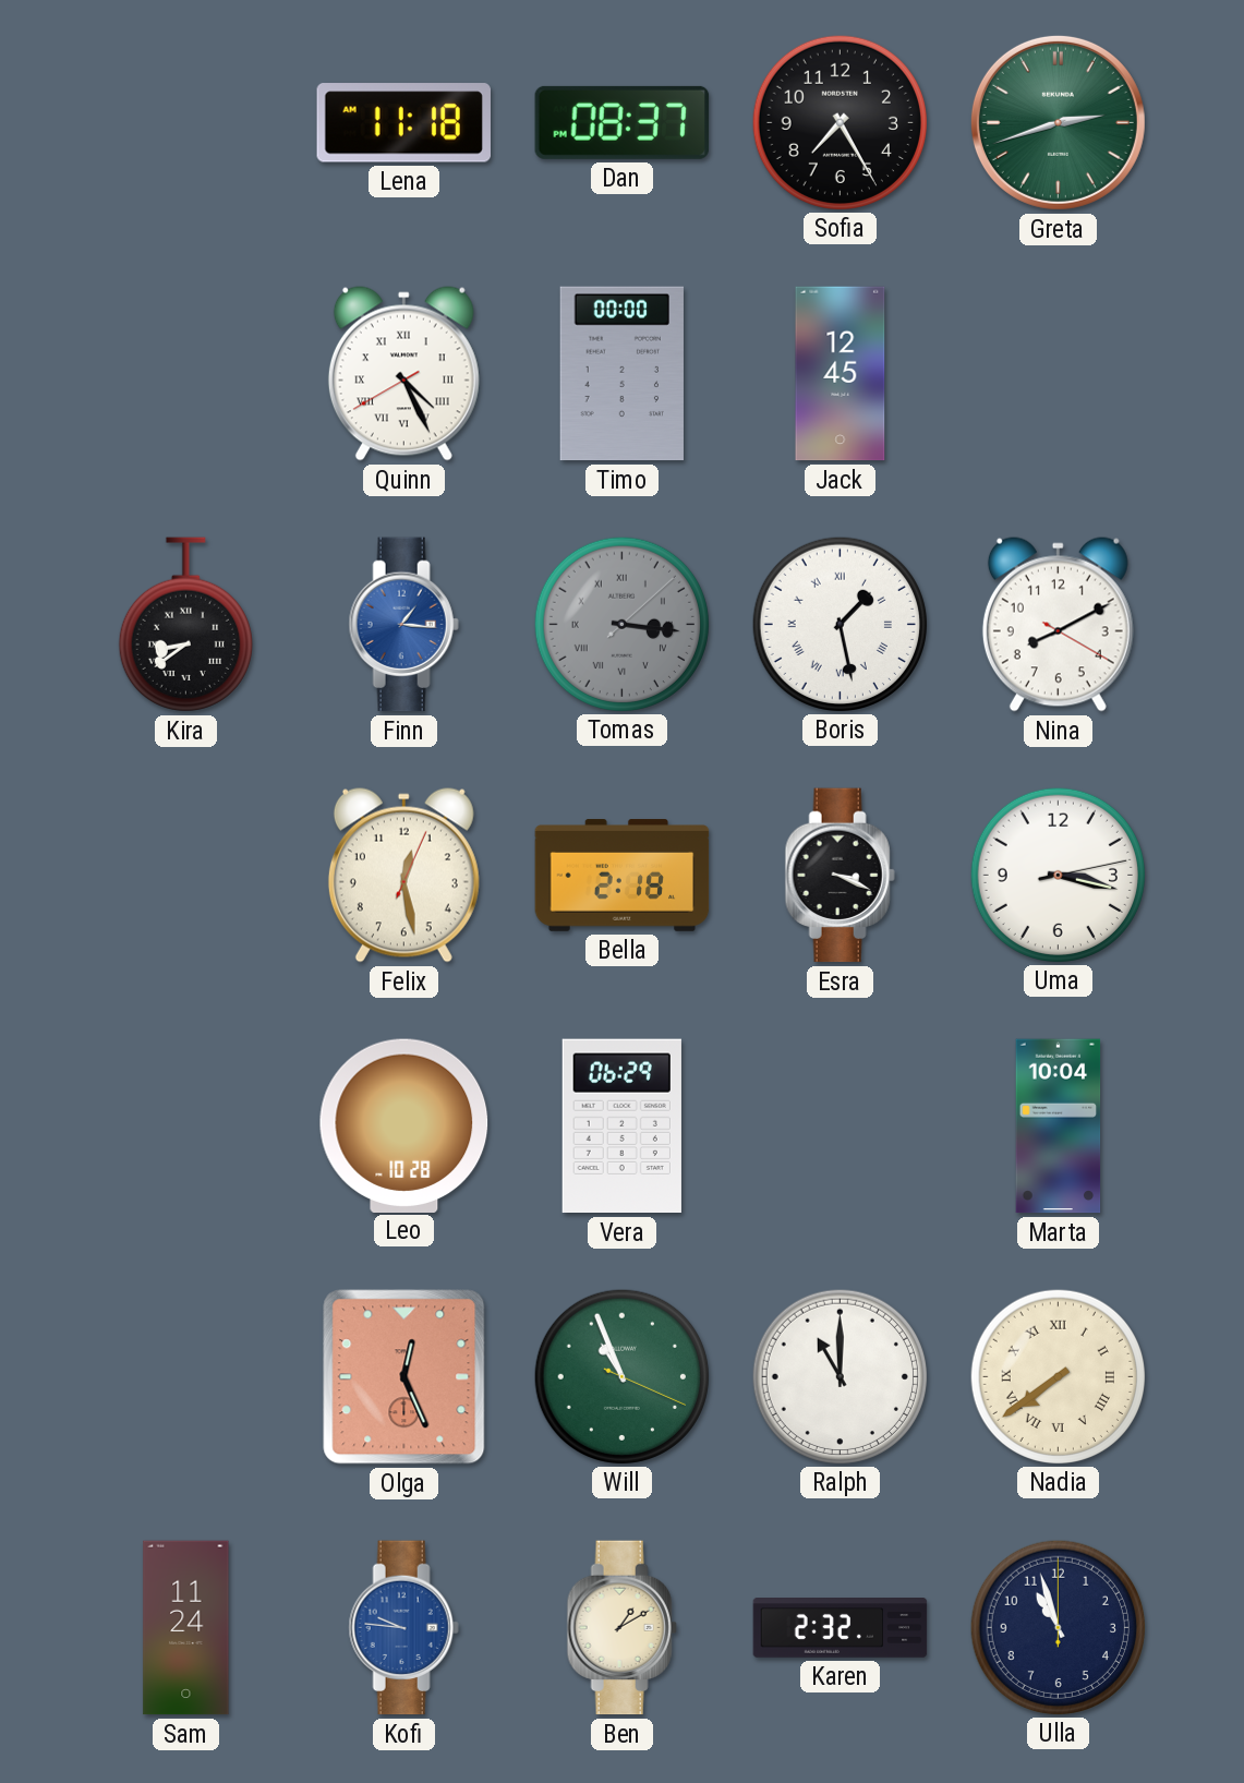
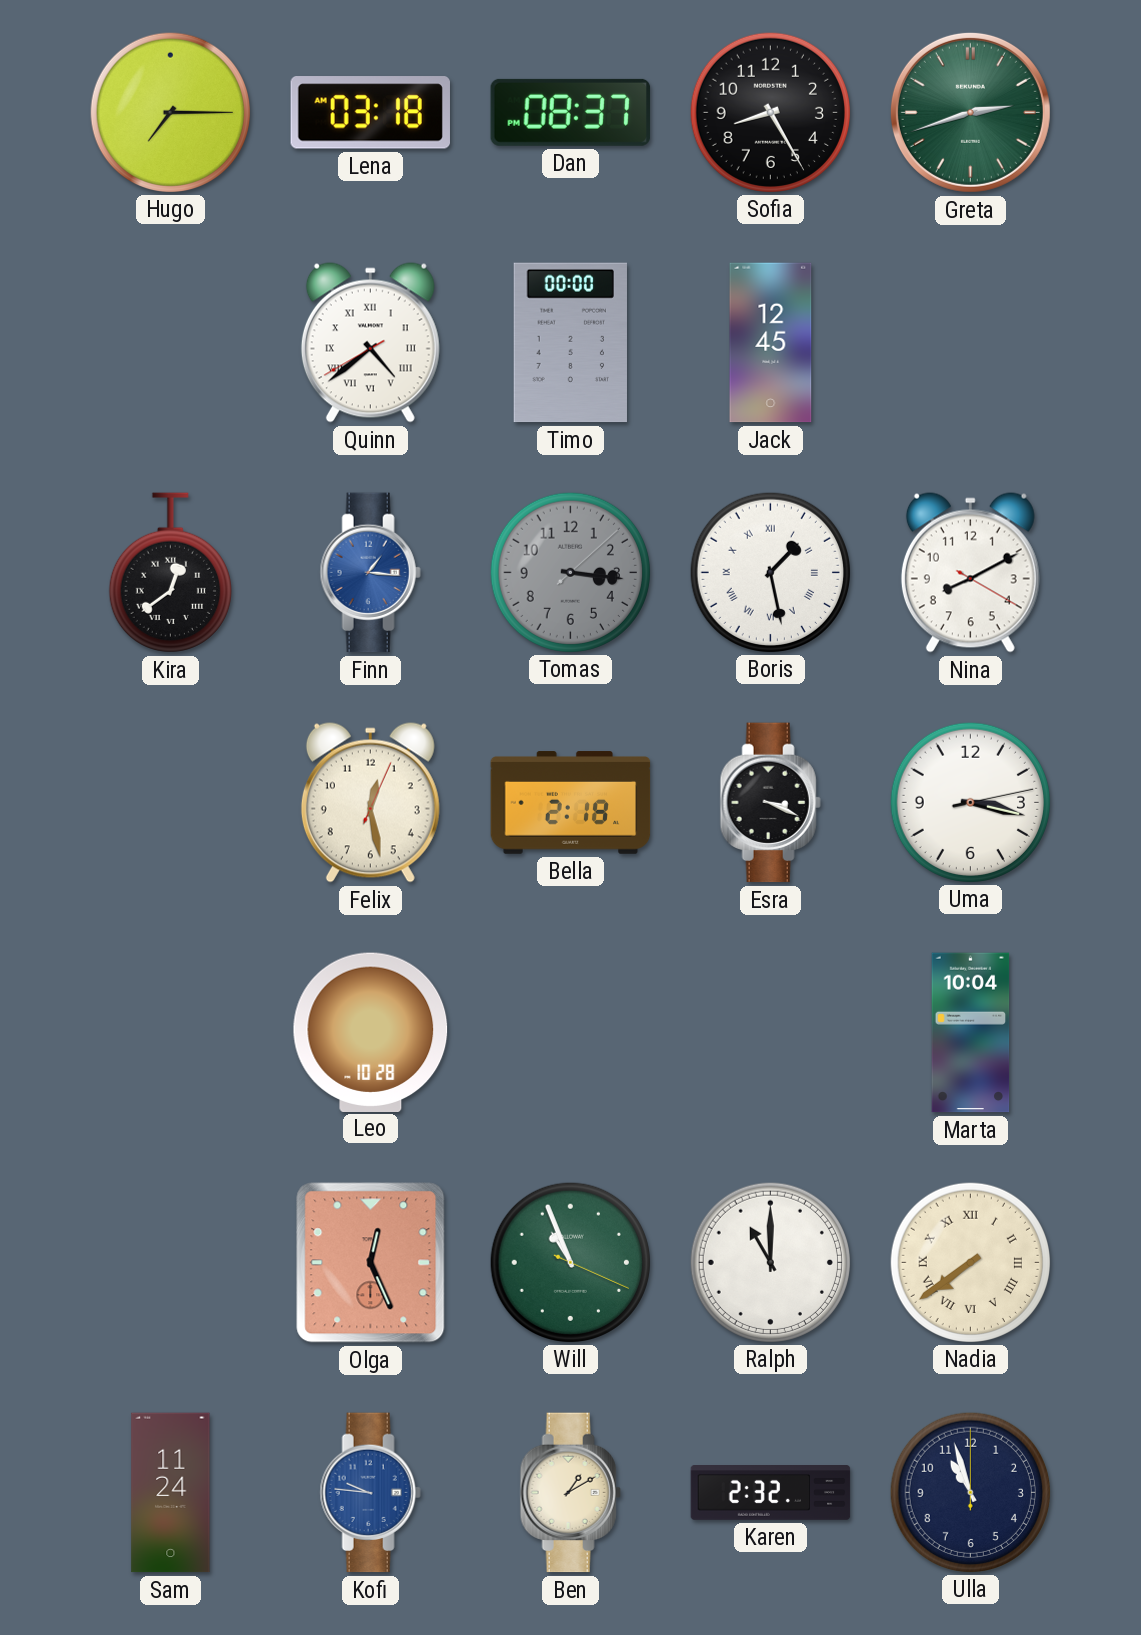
Hugo: none -> 7:15 (170, 112)
Lena: 11:18 -> 03:18 (370, 113)
Sofia: 7:25 -> 8:25 (770, 112)
Quinn: 4:25 -> 4:38 (370, 343)
Kira: 8:39 -> 12:39 (170, 573)
Tomas numerals: Roman -> Arabic (570, 572)
Vera: 06:29 -> none (621, 1127)
